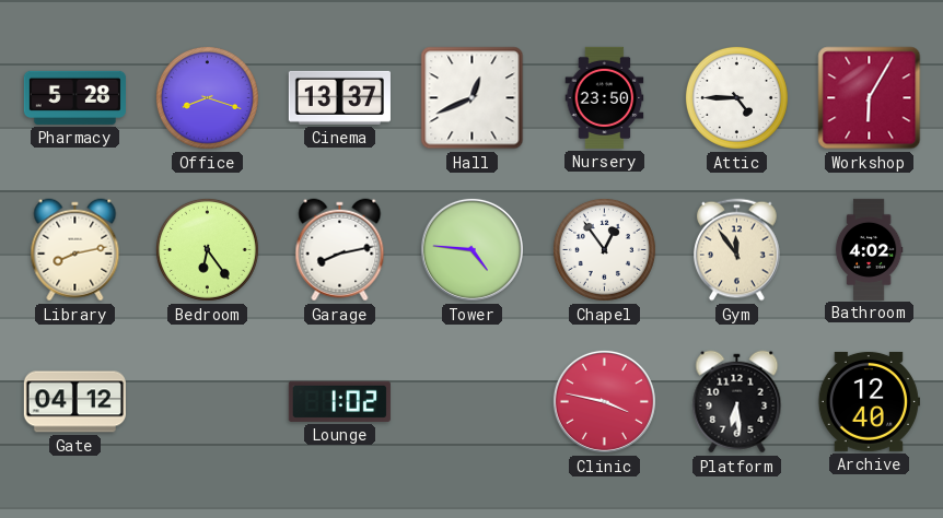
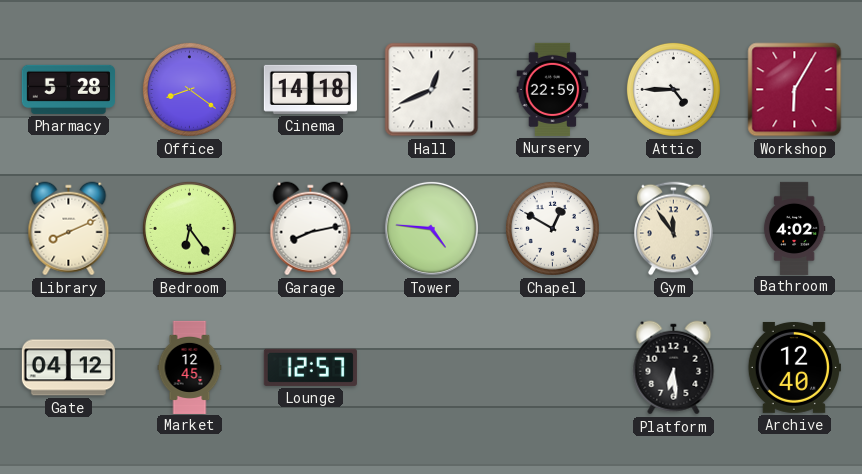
Office: 8:18 -> 8:21 (189, 89)
Cinema: 13:37 -> 14:18 (310, 89)
Nursery: 23:50 -> 22:59 (553, 89)
Library: 8:13 -> 8:11 (69, 229)
Chapel: 12:54 -> 12:50 (552, 228)
Market: none -> 12:45 (190, 367)
Lounge: 1:02 -> 12:57 (310, 367)
Clinic: 3:47 -> none (604, 401)
